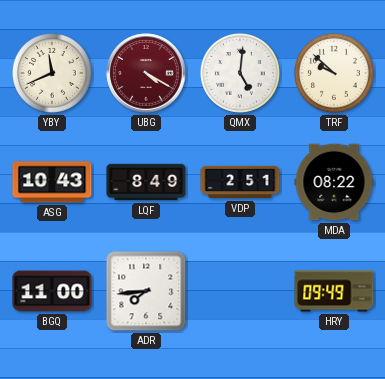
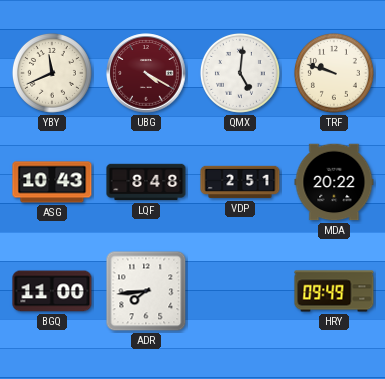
TRF: 9:52 -> 9:48 (334, 73)
LQF: 8:49 -> 8:48 (146, 182)
MDA: 08:22 -> 20:22 (334, 182)
